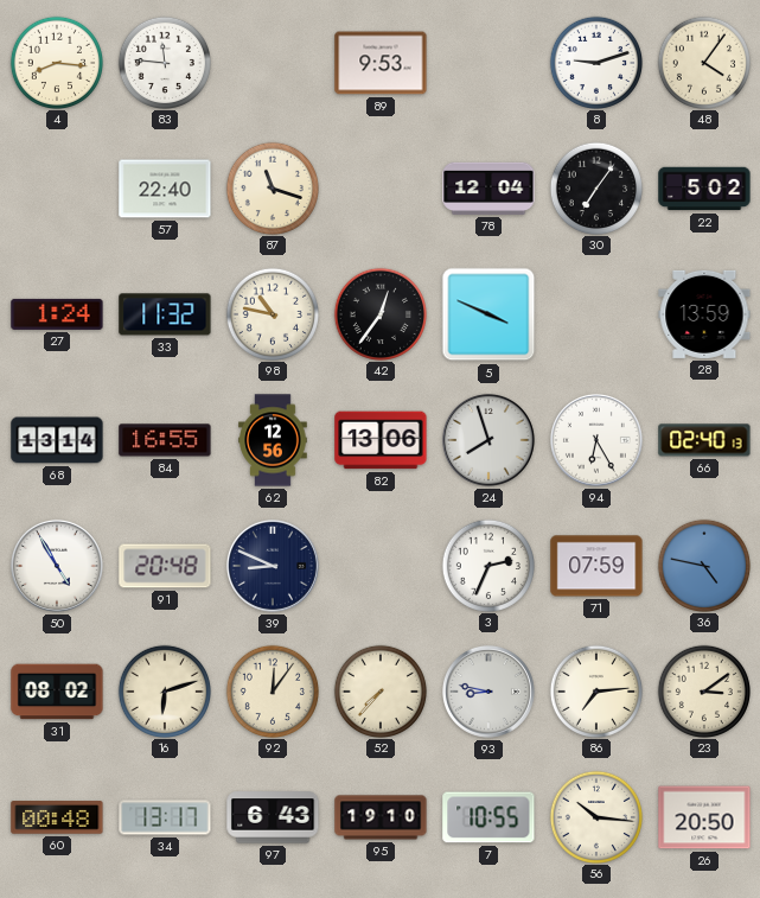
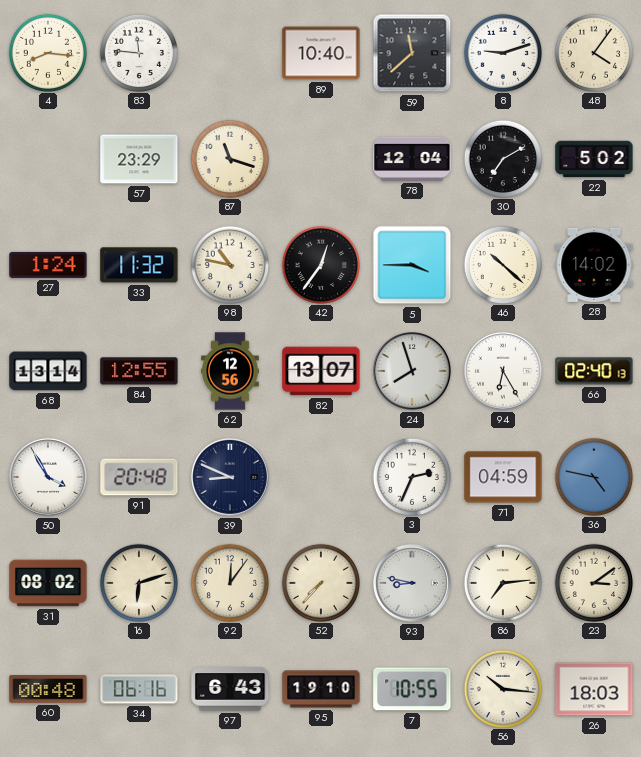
89: 9:53 -> 10:40 (321, 53)
59: none -> 11:38 (412, 53)
57: 22:40 -> 23:29 (139, 159)
30: 7:06 -> 7:10 (502, 158)
5: 3:49 -> 3:45 (412, 265)
46: none -> 10:22 (502, 264)
28: 13:59 -> 14:02 (594, 265)
84: 16:55 -> 12:55 (139, 371)
82: 13:06 -> 13:07 (321, 371)
50: 4:55 -> 3:55 (48, 477)
71: 07:59 -> 04:59 (503, 477)
34: 13:17 -> 06:16 (139, 689)
26: 20:50 -> 18:03 (594, 689)
